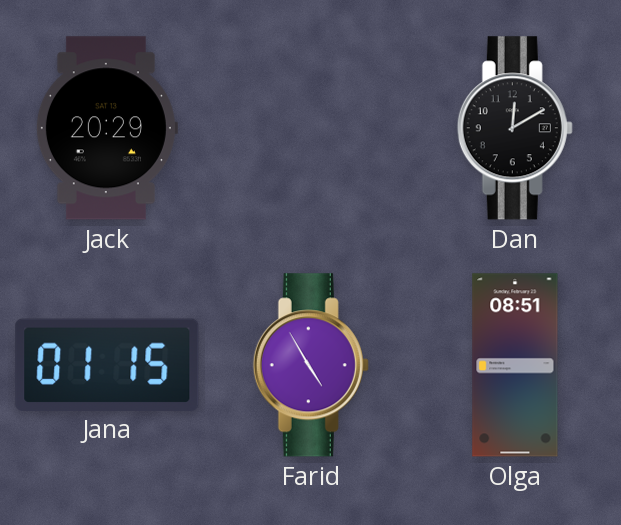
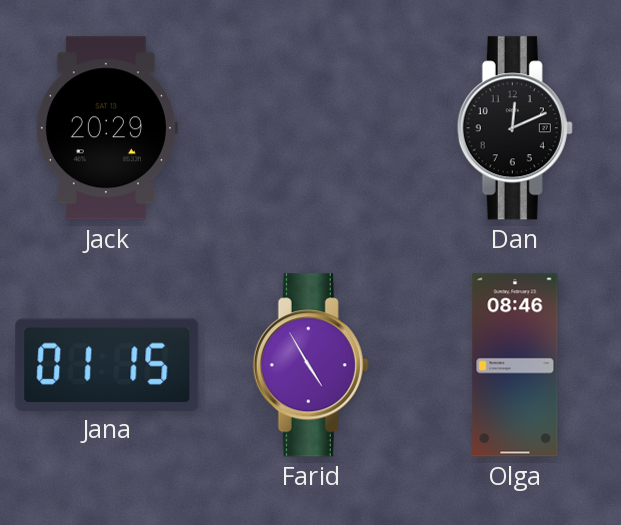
Dan: 12:10 -> 12:11 (515, 128)
Olga: 08:51 -> 08:46 (515, 365)
